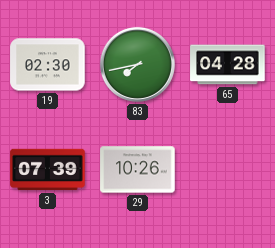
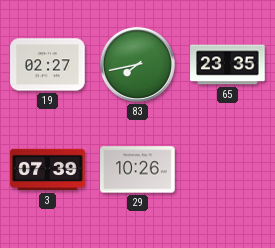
19: 02:30 -> 02:27 (48, 65)
65: 04:28 -> 23:35 (228, 65)
